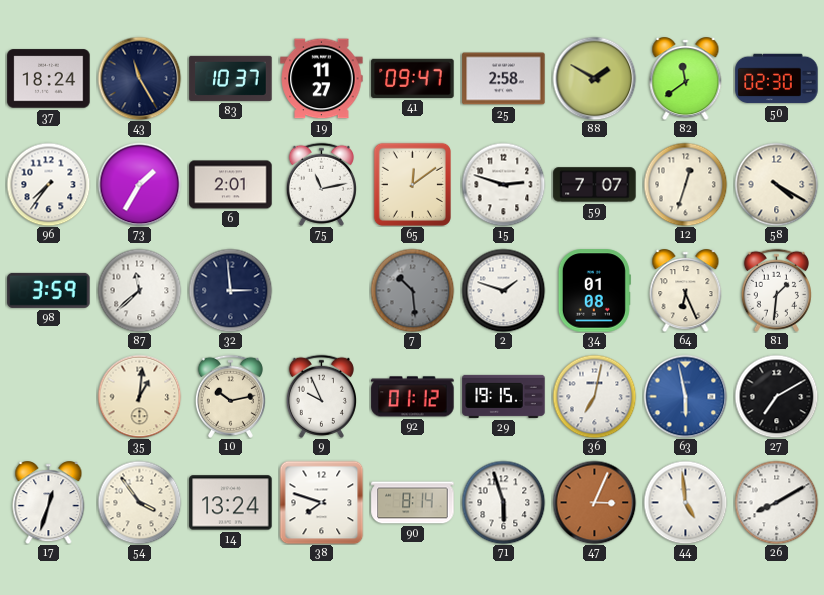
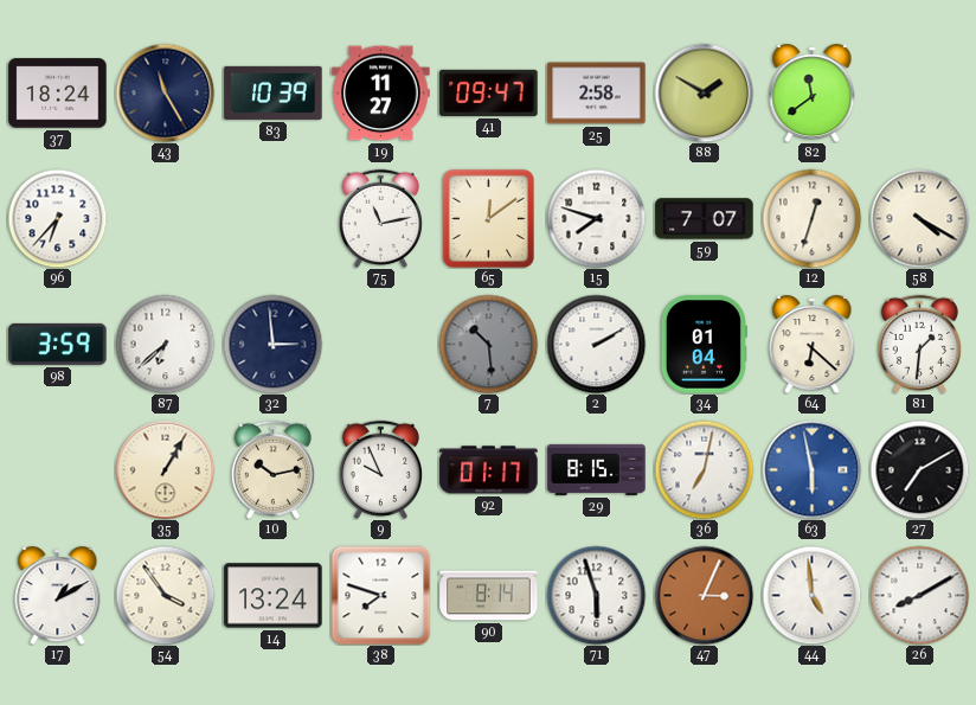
83: 10:37 -> 10:39 (274, 92)
50: 02:30 -> none (777, 79)
96: 7:36 -> 6:37 (57, 218)
73: 1:35 -> none (139, 184)
6: 2:01 -> none (231, 185)
15: 2:48 -> 7:48 (596, 218)
87: 11:38 -> 6:38 (165, 344)
2: 1:48 -> 2:10 (596, 344)
34: 01:08 -> 01:04 (704, 345)
64: 6:26 -> 6:22 (813, 345)
35: 1:01 -> 1:05 (165, 469)
92: 01:12 -> 01:17 (489, 470)
29: 19:15 -> 8:15 (597, 469)
17: 12:33 -> 1:10 (58, 596)
